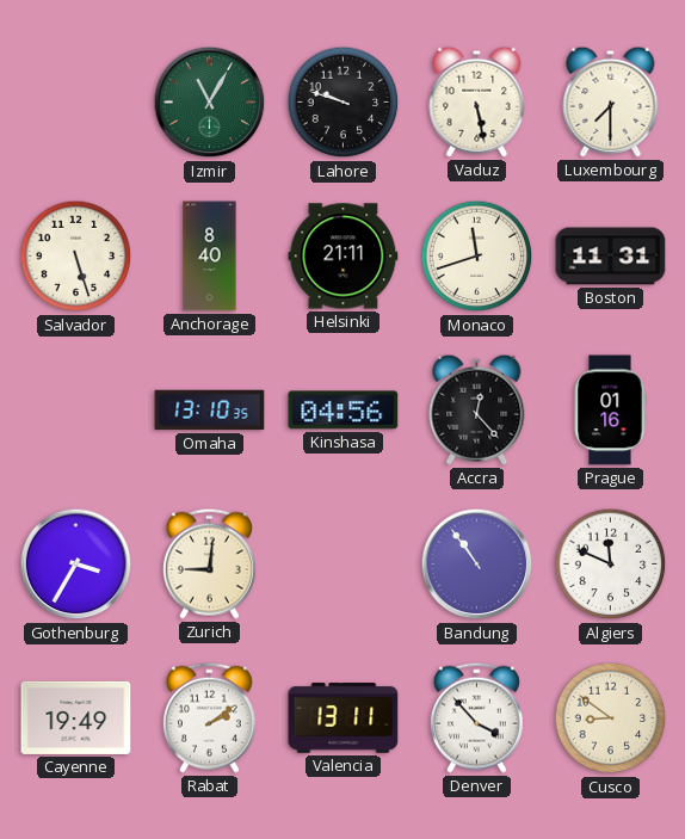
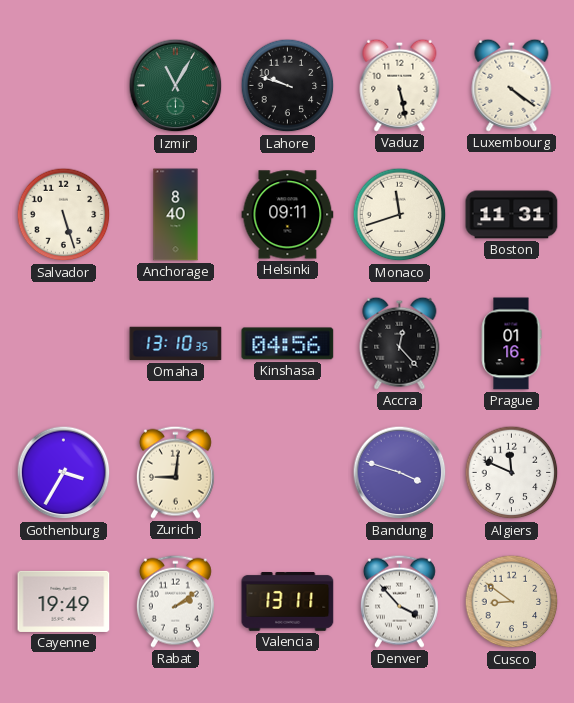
Luxembourg: 7:30 -> 4:21 (512, 85)
Helsinki: 21:11 -> 09:11 (288, 215)
Bandung: 10:54 -> 3:48 (400, 473)
